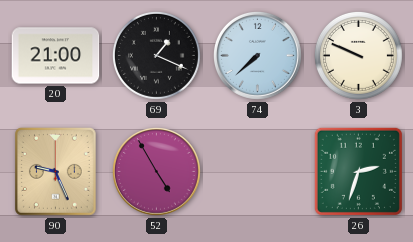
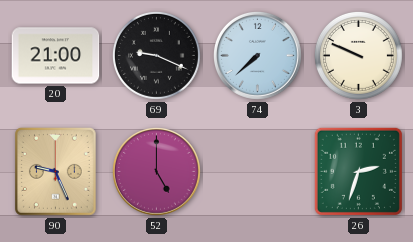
69: 1:19 -> 9:19 (156, 55)
52: 4:55 -> 5:00 (157, 172)
